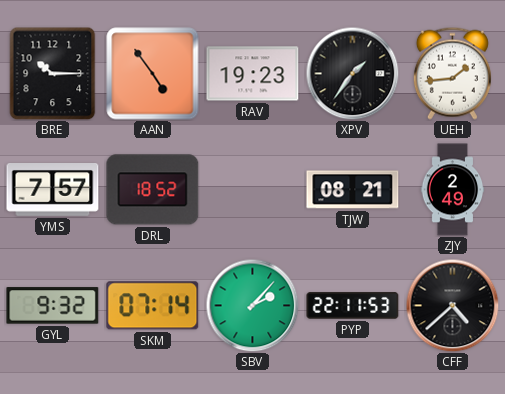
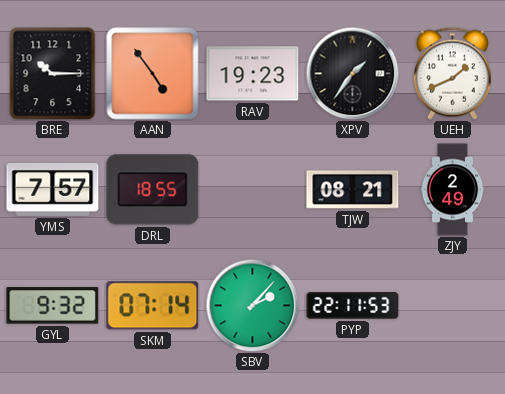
UEH: 1:44 -> 1:41 (452, 73)
DRL: 18:52 -> 18:55 (153, 190)
CFF: 4:38 -> none (452, 305)
